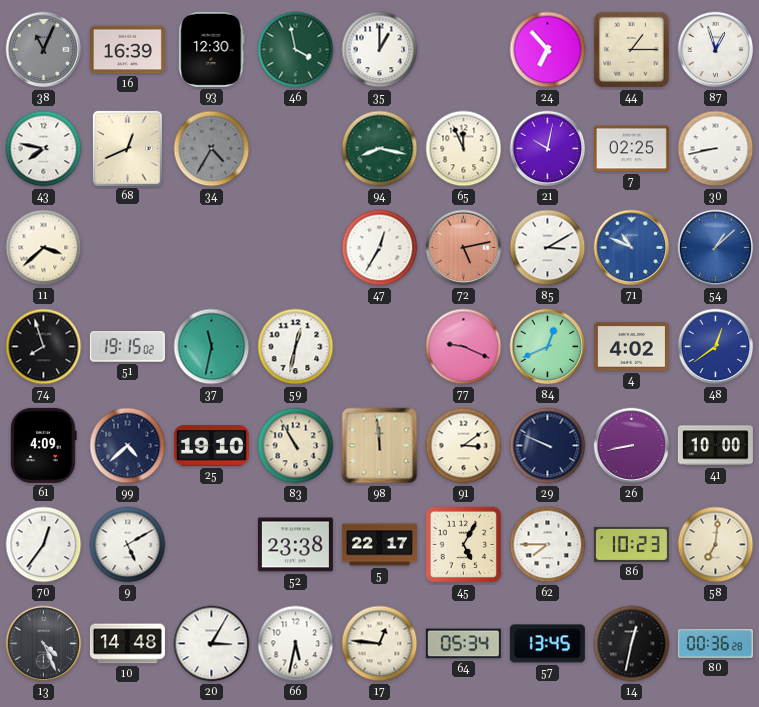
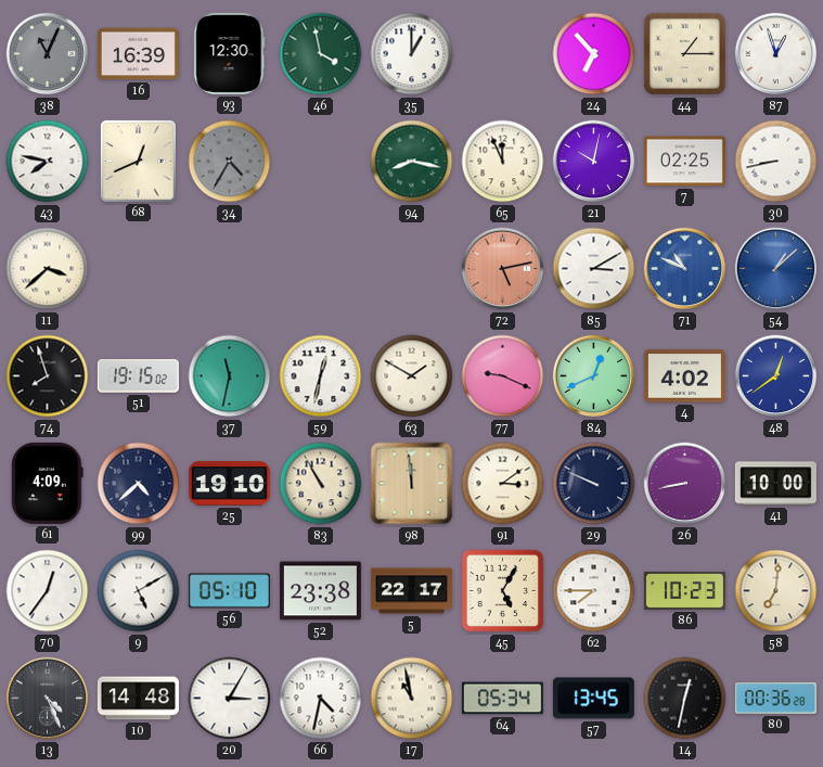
47: 12:35 -> none (380, 248)
63: none -> 1:50 (412, 376)
56: none -> 05:10 (229, 591)
66: 5:32 -> 4:32 (321, 699)
17: 12:46 -> 10:58 (412, 699)
